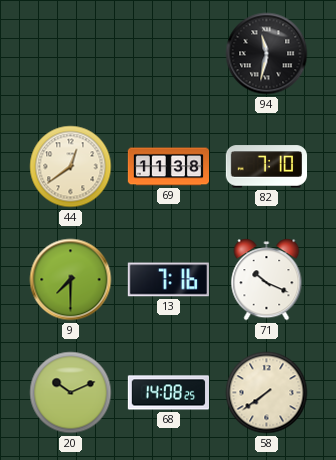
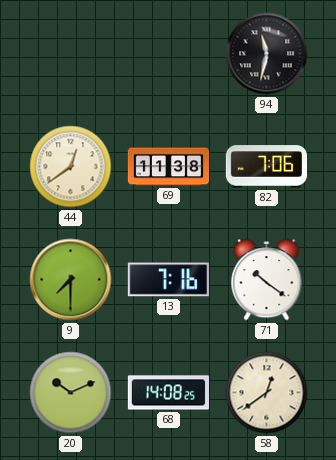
82: 7:10 -> 7:06 (266, 167)
71: 10:19 -> 10:21 (267, 280)
58: 7:39 -> 12:39 (267, 393)
